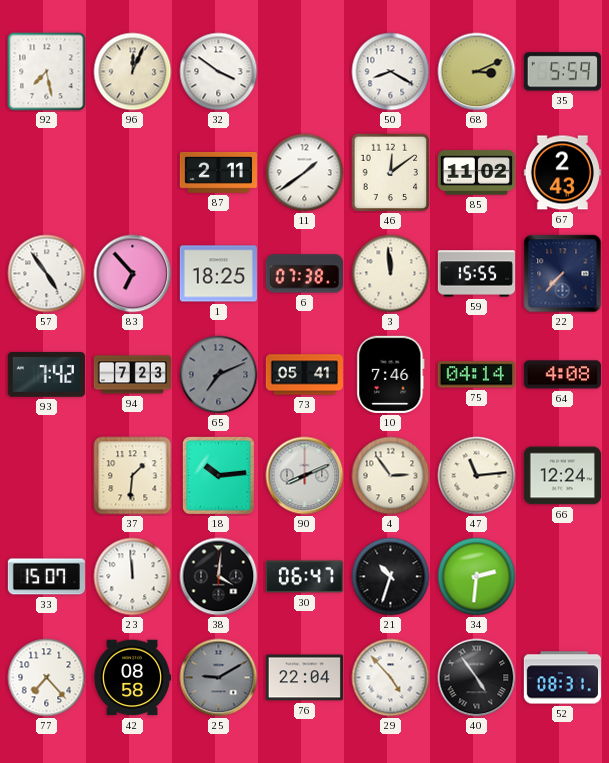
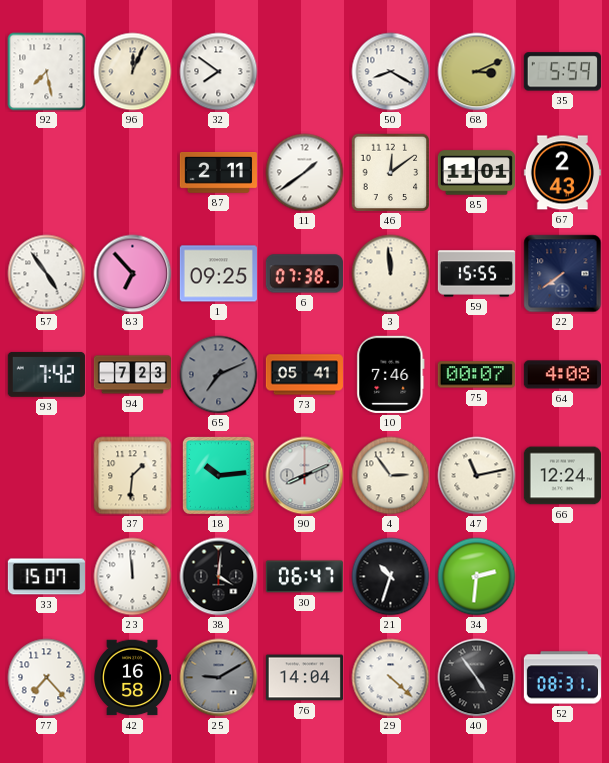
32: 3:51 -> 7:51 (219, 72)
85: 11:02 -> 11:01 (476, 173)
1: 18:25 -> 09:25 (218, 274)
22: 7:37 -> 7:39 (563, 274)
75: 04:14 -> 00:07 (476, 375)
47: 11:14 -> 11:13 (477, 476)
42: 08:58 -> 16:58 (132, 678)
76: 22:04 -> 14:04 (304, 678)
29: 4:53 -> 4:22 (391, 678)
